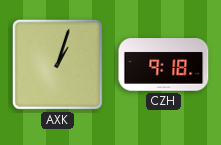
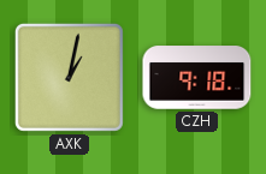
AXK: 1:03 -> 1:02 (69, 77)
